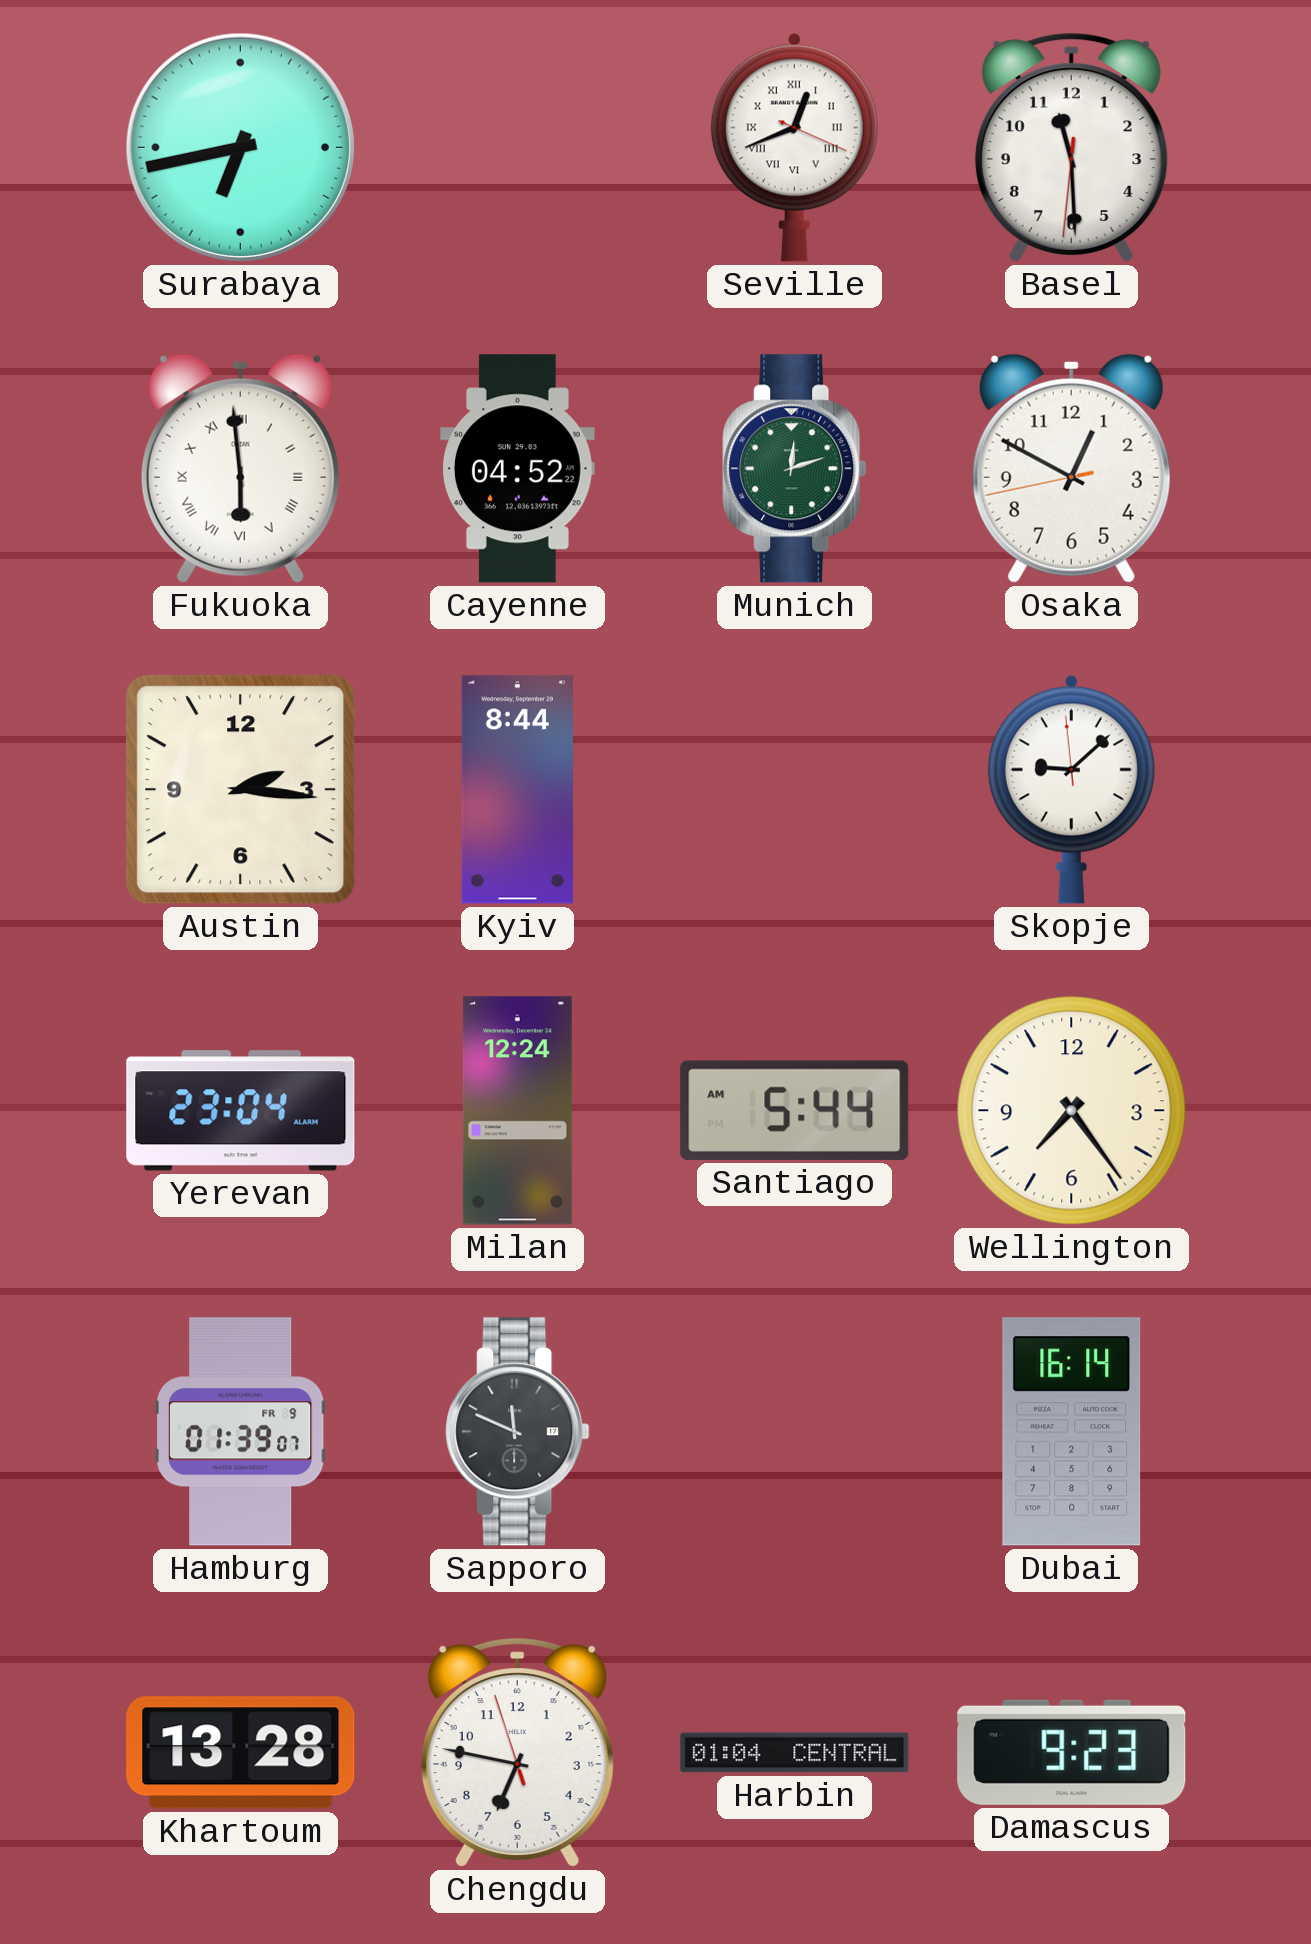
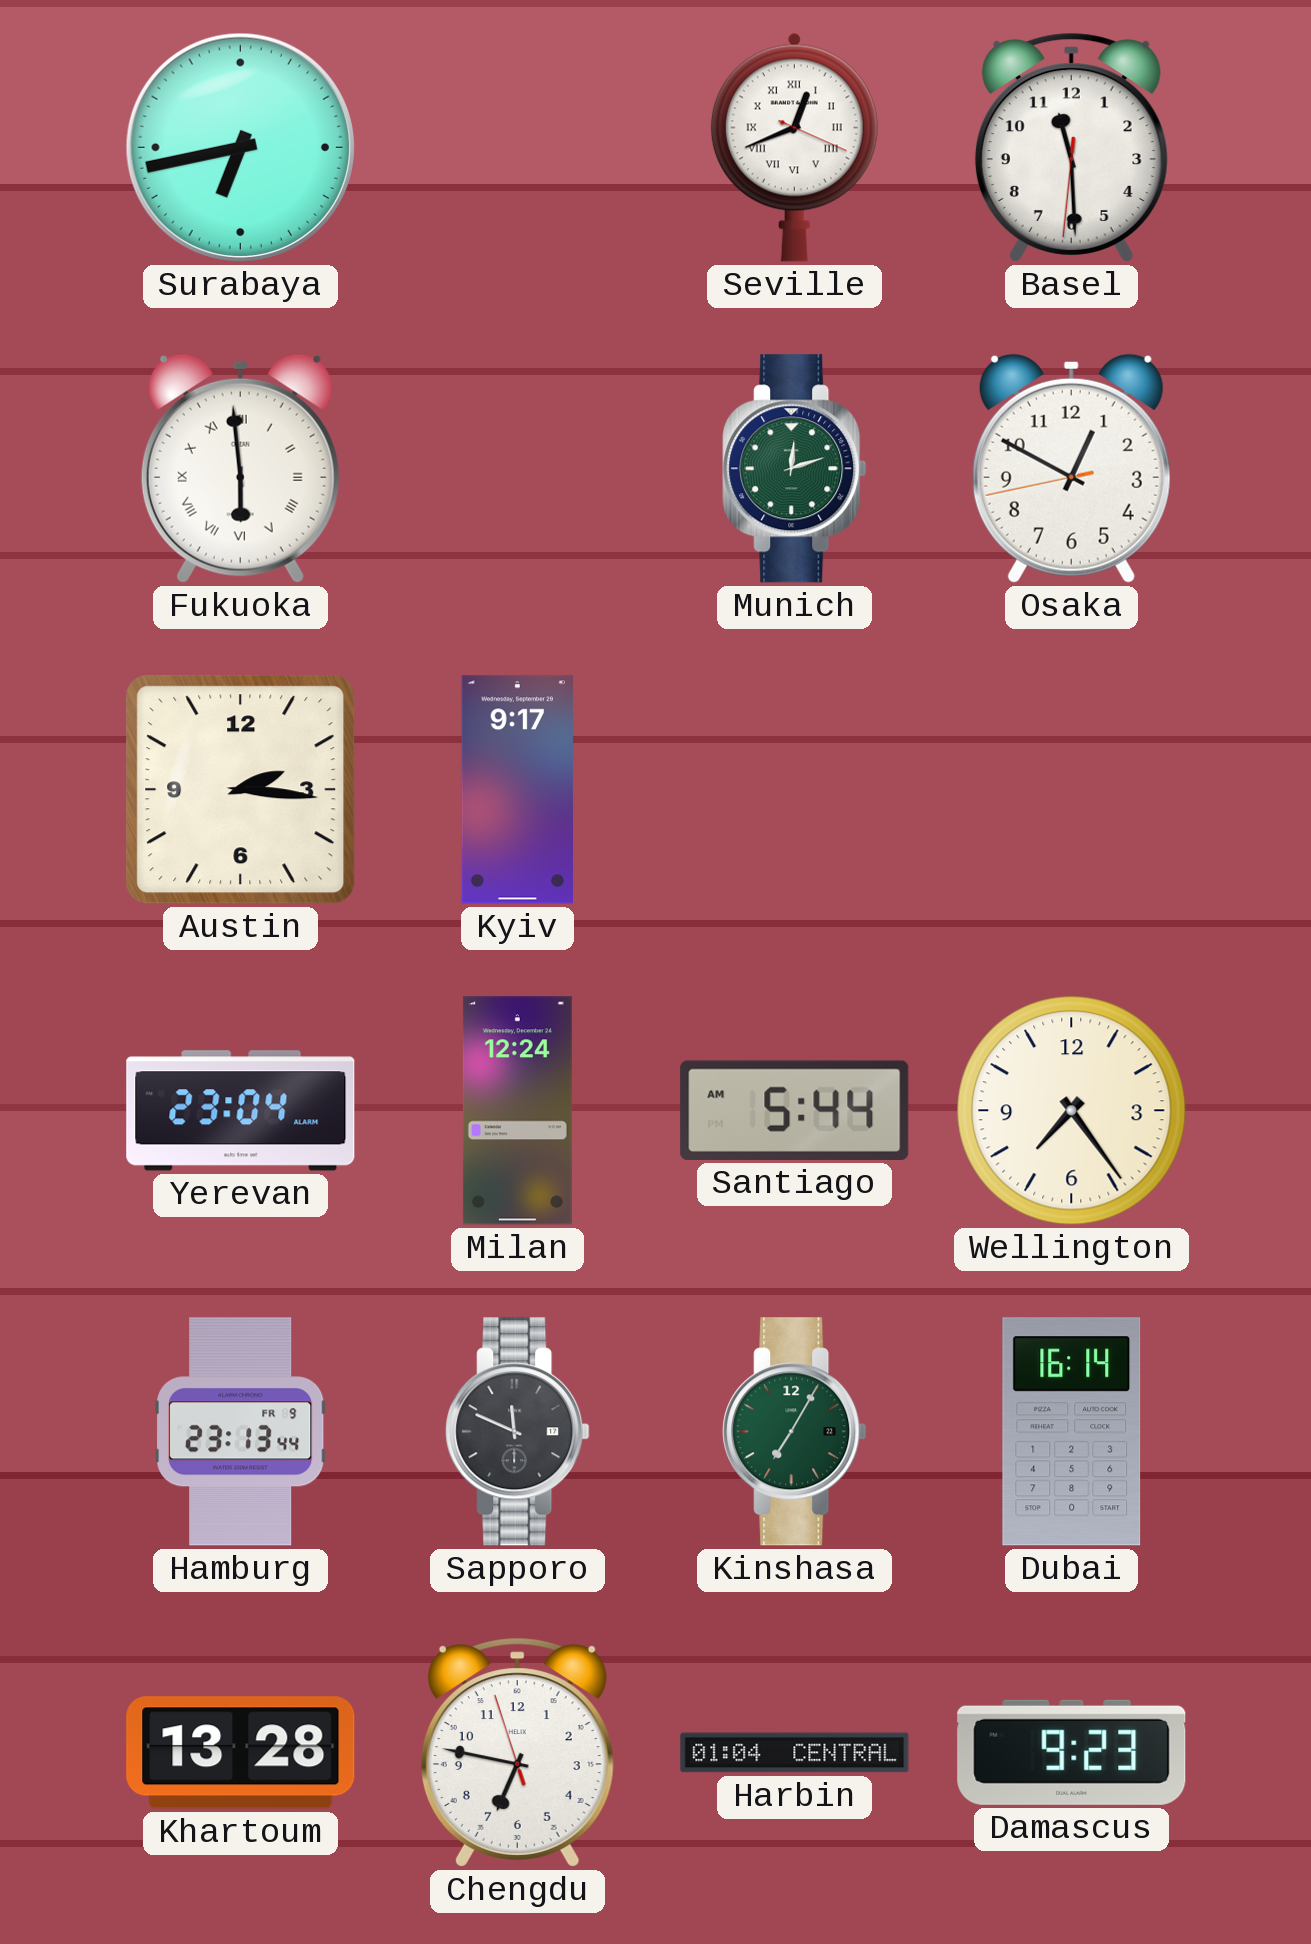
Cayenne: 04:52 -> none (518, 469)
Kyiv: 8:44 -> 9:17 (517, 790)
Skopje: 9:07 -> none (1071, 789)
Hamburg: 01:39 -> 23:13 (241, 1432)
Kinshasa: none -> 7:05 (795, 1432)
